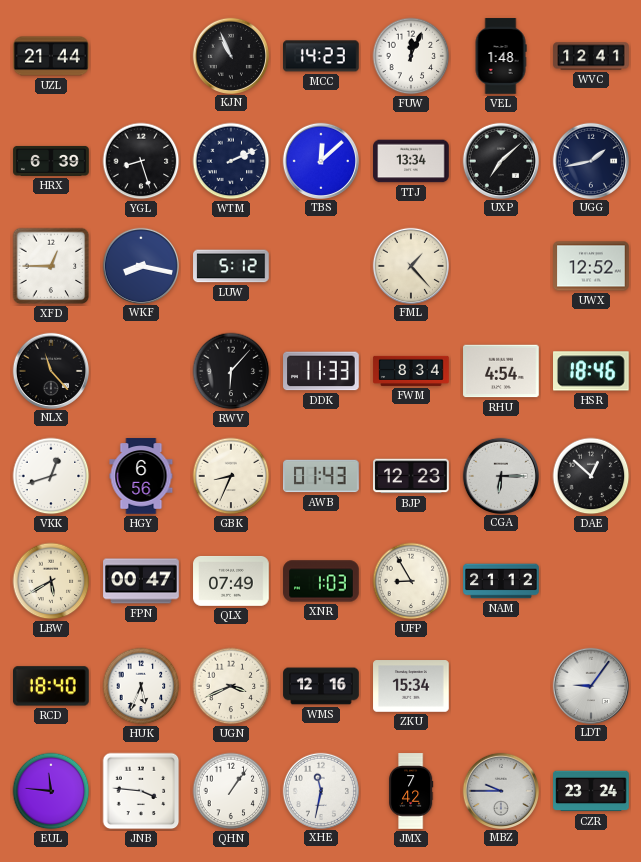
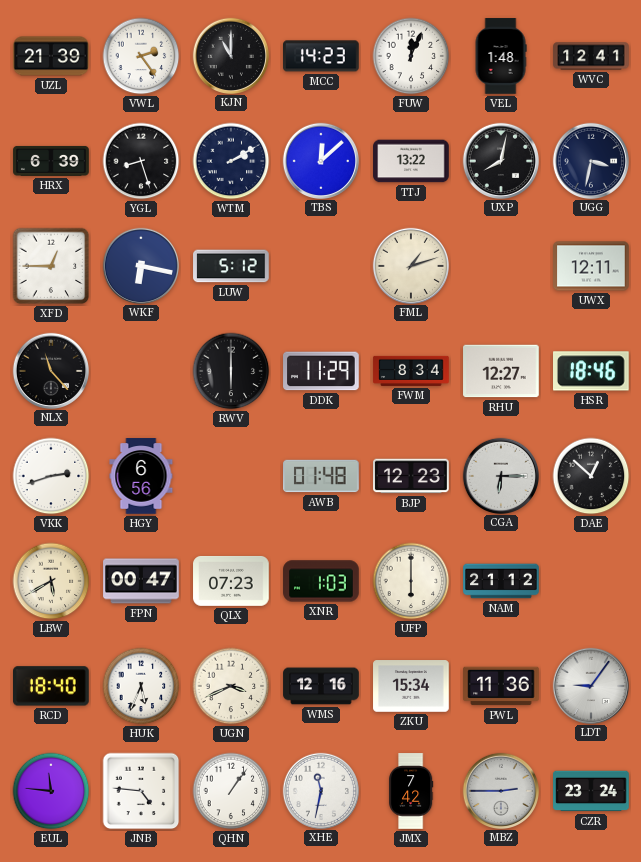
UZL: 21:44 -> 21:39 (51, 56)
VWL: none -> 2:24 (141, 56)
KJN: 10:56 -> 11:00 (230, 55)
WTM: 2:11 -> 2:10 (231, 161)
TTJ: 13:34 -> 13:22 (411, 161)
UXP: 7:08 -> 8:02 (500, 160)
UGG: 1:43 -> 3:32 (590, 160)
WKF: 8:17 -> 6:17 (140, 265)
FML: 1:23 -> 1:12 (410, 265)
UWX: 12:52 -> 12:11 (591, 266)
RWV: 6:07 -> 6:00 (231, 371)
DDK: 11:33 -> 11:29 (321, 371)
RHU: 4:54 -> 12:27 (501, 371)
VKK: 12:42 -> 2:42 (51, 476)
GBK: 8:34 -> none (231, 476)
AWB: 01:43 -> 01:48 (321, 476)
QLX: 07:49 -> 07:23 (231, 581)
UFP: 8:55 -> 6:00 (411, 581)
PWL: none -> 11:36 (501, 686)
JNB: 3:46 -> 4:46 (141, 791)
MBZ: 9:45 -> 2:45 (500, 790)
